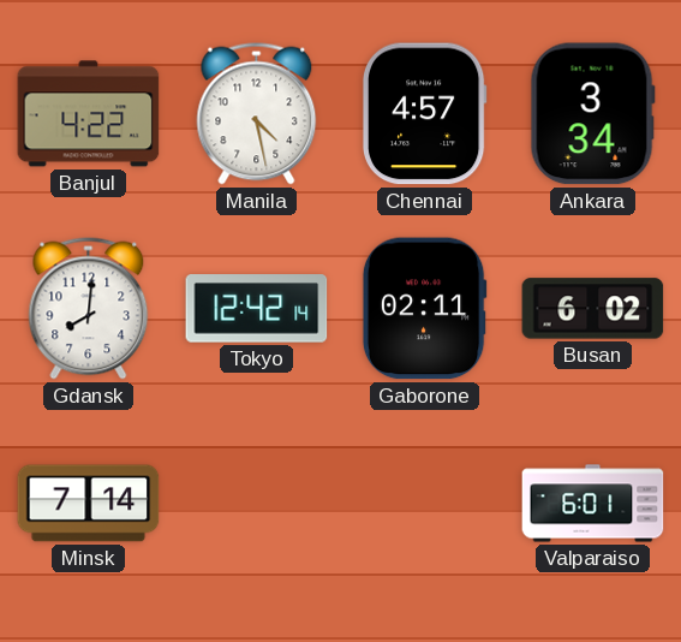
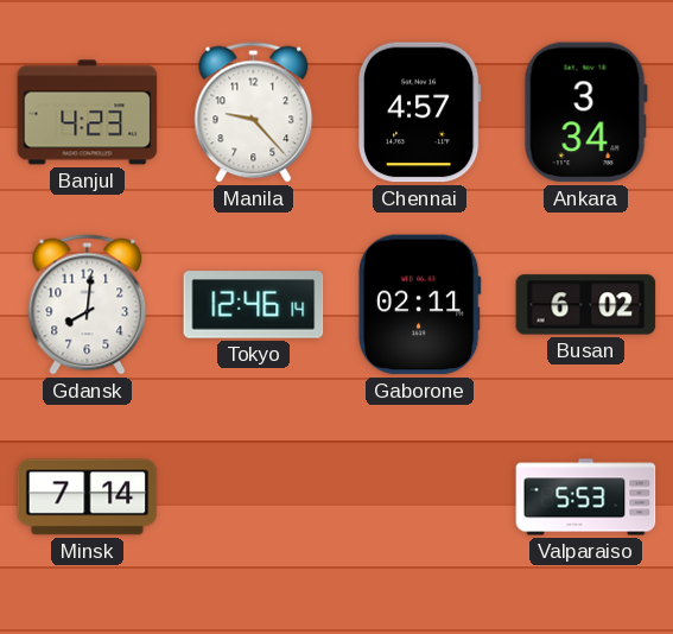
Banjul: 4:22 -> 4:23 (88, 113)
Manila: 4:28 -> 9:23 (254, 113)
Tokyo: 12:42 -> 12:46 (254, 305)
Valparaiso: 6:01 -> 5:53 (586, 497)
